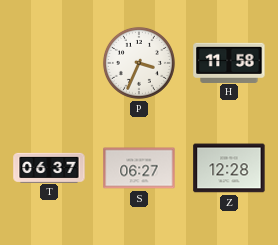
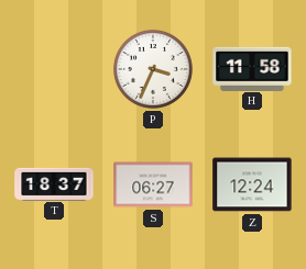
T: 06:37 -> 18:37 (54, 183)
Z: 12:28 -> 12:24 (252, 184)
